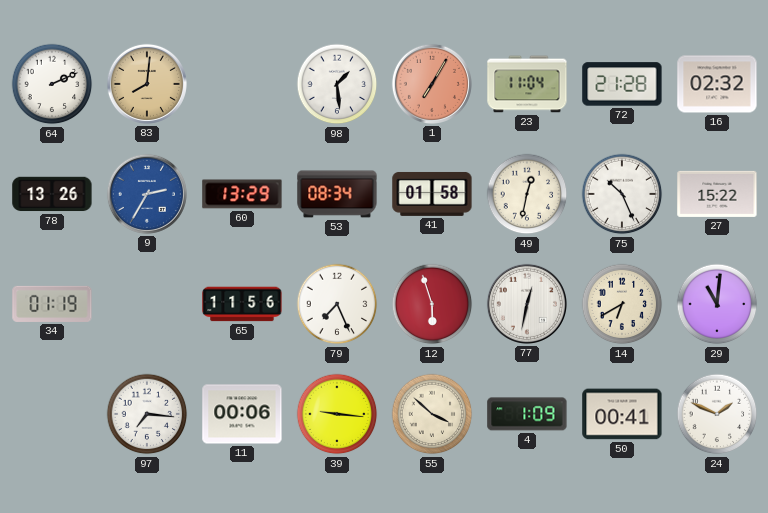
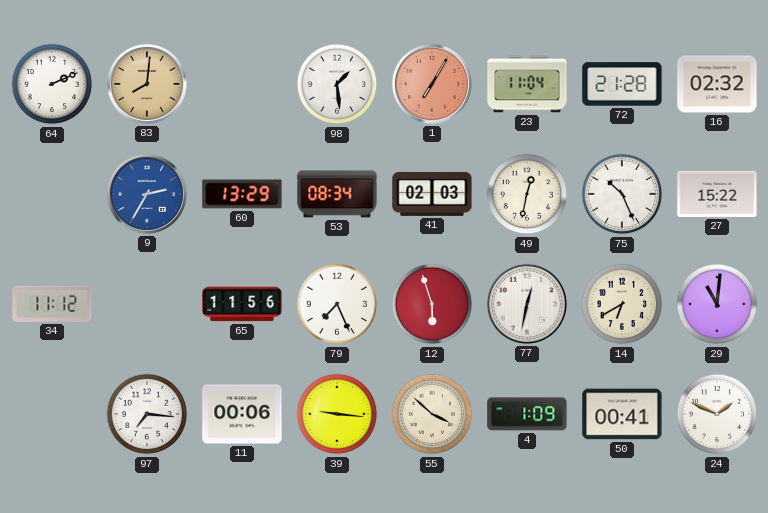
78: 13:26 -> none (52, 194)
41: 01:58 -> 02:03 (432, 194)
34: 01:19 -> 11:12 (52, 304)
